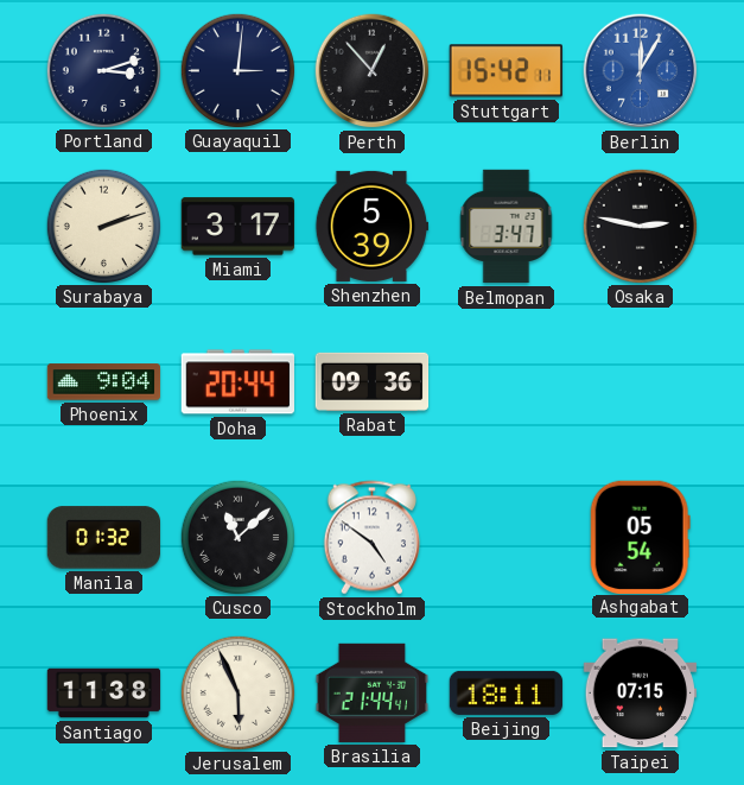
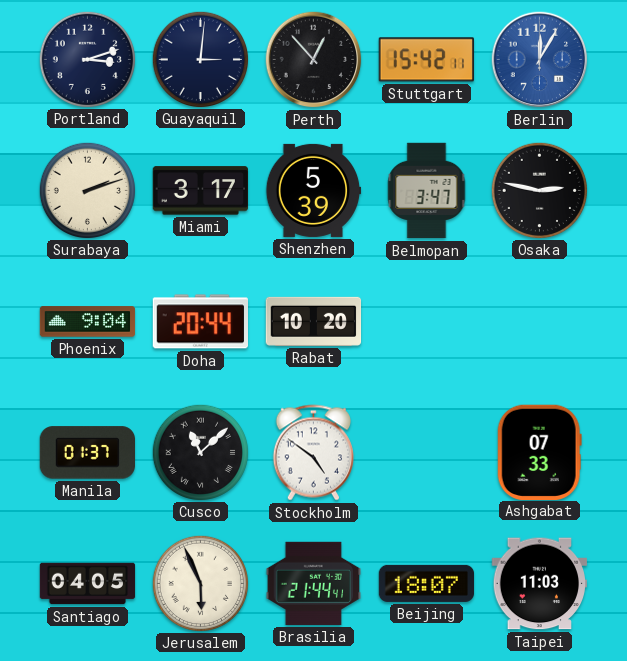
Rabat: 09:36 -> 10:20 (314, 321)
Manila: 01:32 -> 01:37 (87, 453)
Ashgabat: 05:54 -> 07:33 (539, 452)
Santiago: 11:38 -> 04:05 (88, 584)
Beijing: 18:11 -> 18:07 (427, 583)
Taipei: 07:15 -> 11:03 (540, 584)
